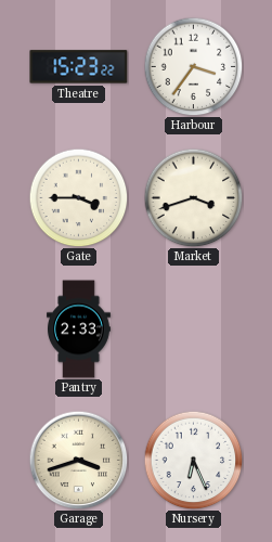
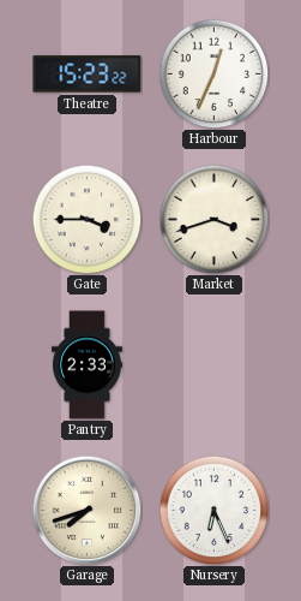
Harbour: 3:36 -> 12:34 (213, 73)
Garage: 3:42 -> 7:42 (86, 510)
